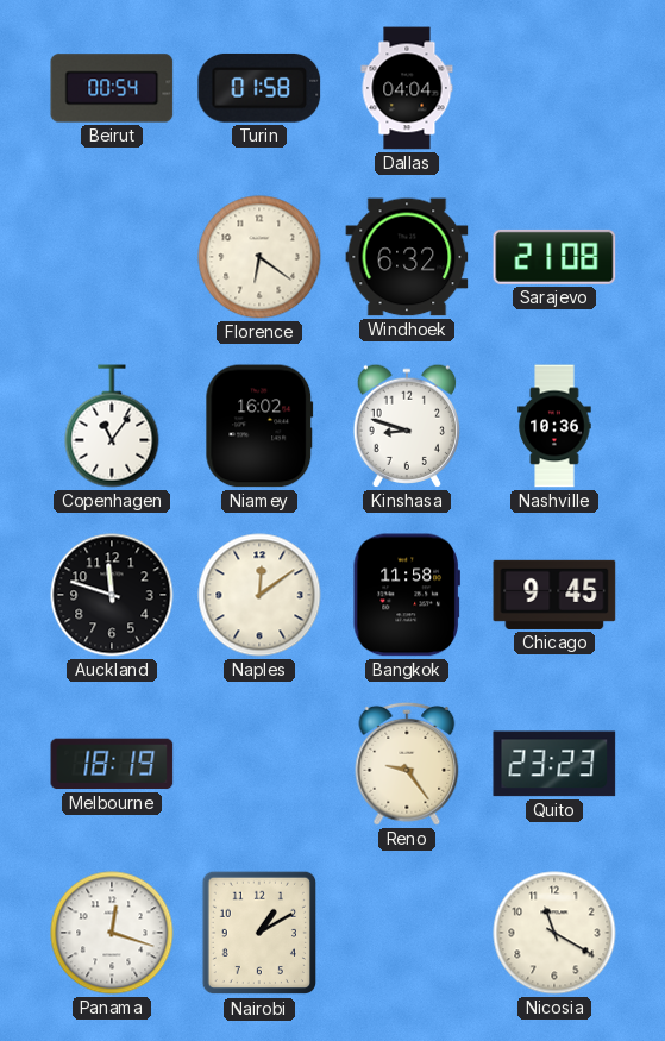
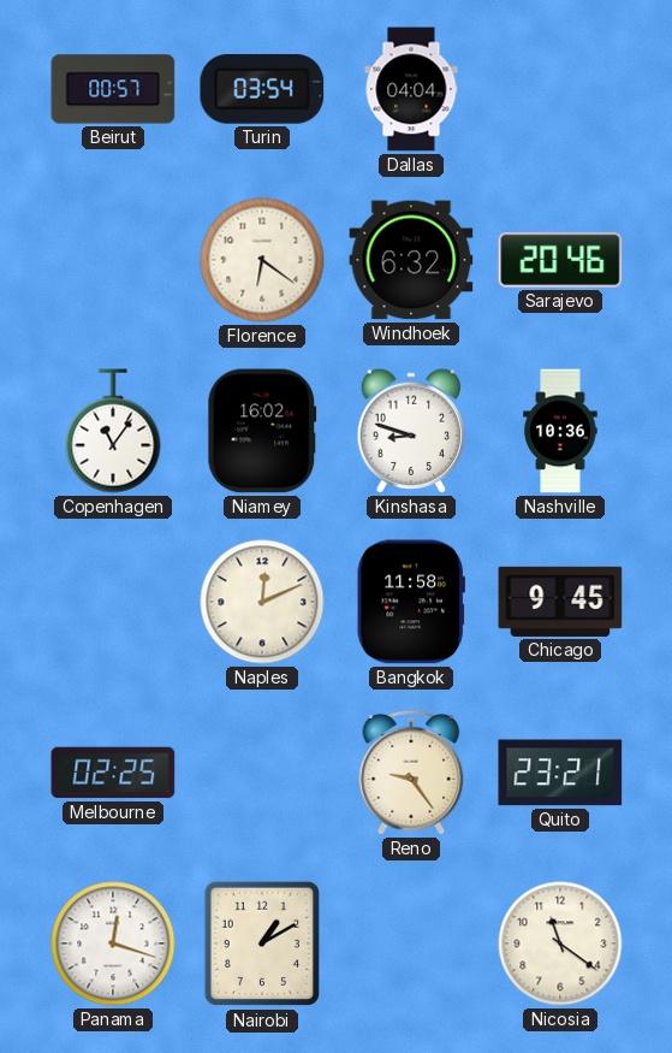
Beirut: 00:54 -> 00:57 (113, 89)
Turin: 01:58 -> 03:54 (262, 89)
Sarajevo: 21:08 -> 20:46 (560, 260)
Auckland: 11:48 -> none (112, 595)
Naples: 12:09 -> 12:11 (262, 602)
Melbourne: 18:19 -> 02:25 (113, 773)
Quito: 23:23 -> 23:21 (560, 773)
Nicosia: 11:20 -> 11:21 (560, 943)
